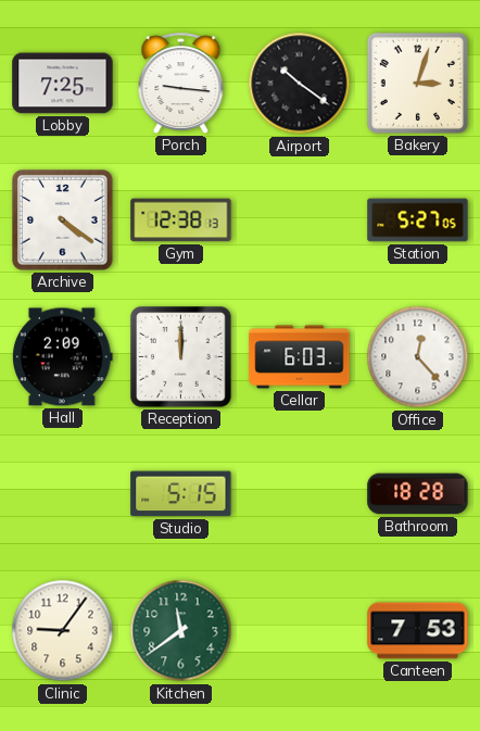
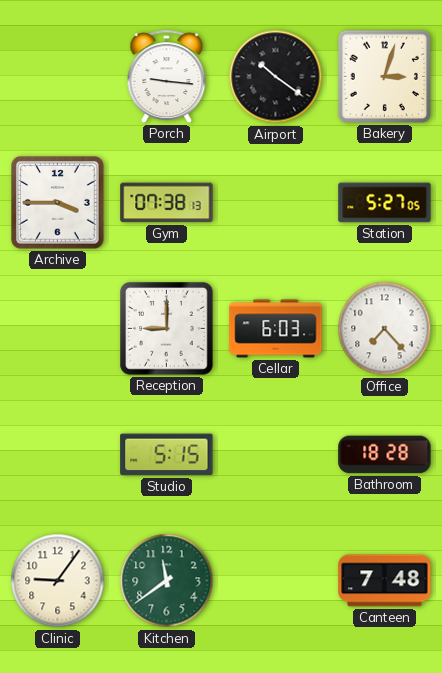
Lobby: 7:25 -> none (63, 84)
Archive: 4:21 -> 3:45 (58, 203)
Gym: 12:38 -> 07:38 (167, 203)
Hall: 2:09 -> none (63, 357)
Reception: 12:00 -> 9:00 (167, 329)
Office: 12:23 -> 7:23 (385, 329)
Canteen: 7:53 -> 7:48 (385, 581)
